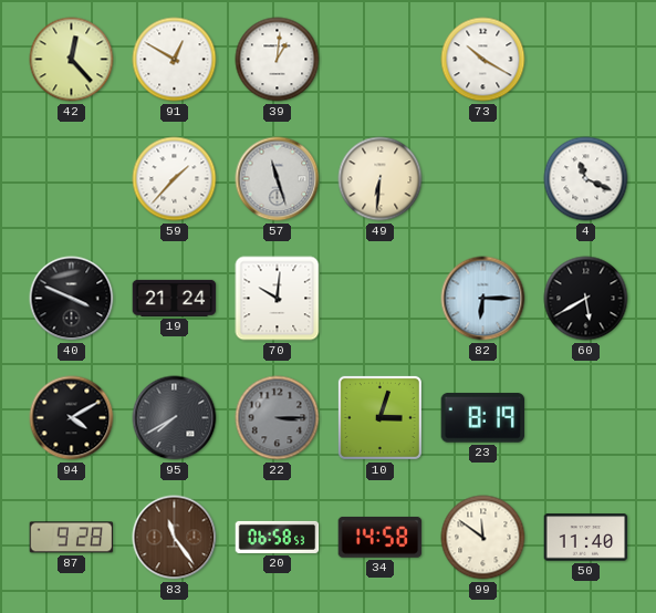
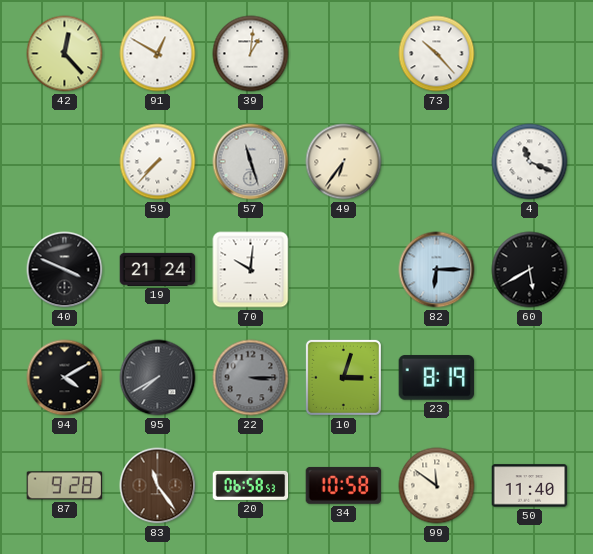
73: 10:20 -> 10:23 (437, 54)
59: 1:37 -> 7:37 (158, 162)
49: 6:31 -> 6:36 (344, 162)
34: 14:58 -> 10:58 (344, 485)
